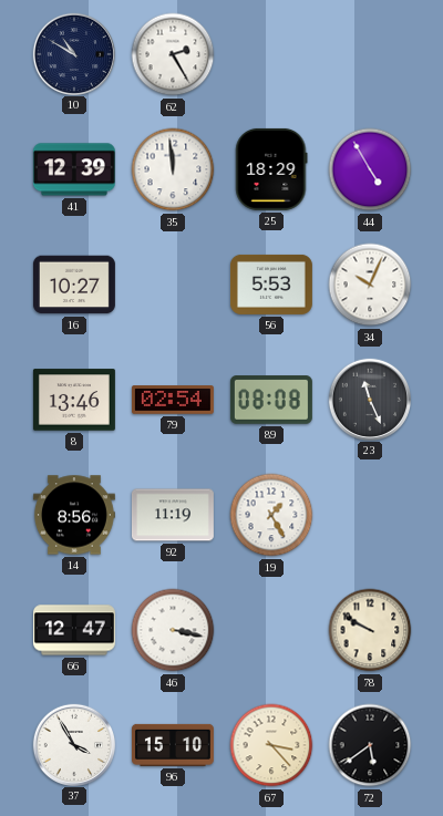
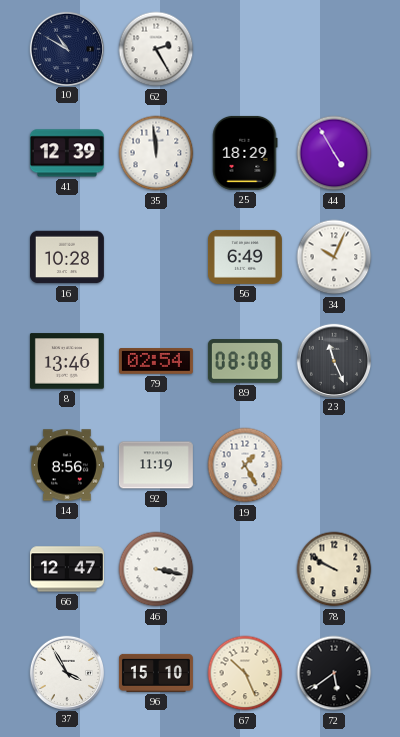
16: 10:27 -> 10:28 (67, 257)
56: 5:53 -> 6:49 (245, 257)
67: 3:23 -> 10:26 (245, 673)
